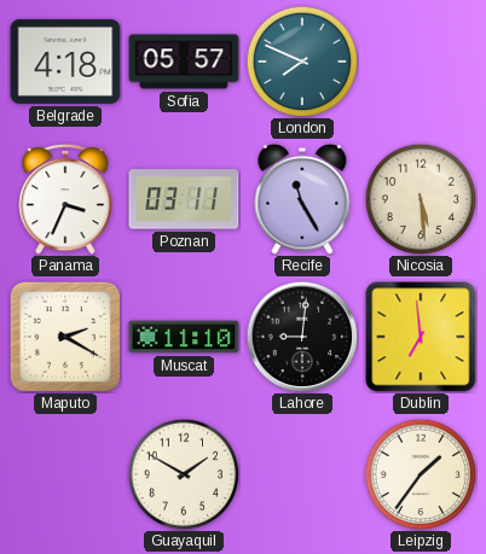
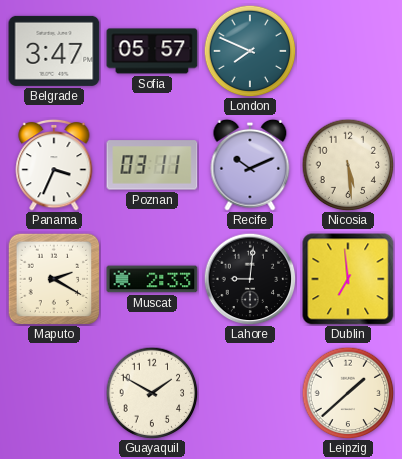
Belgrade: 4:18 -> 3:47 (54, 51)
Recife: 11:25 -> 10:11 (250, 165)
Muscat: 11:10 -> 2:33 (152, 279)
Leipzig: 1:36 -> 1:38 (348, 393)
